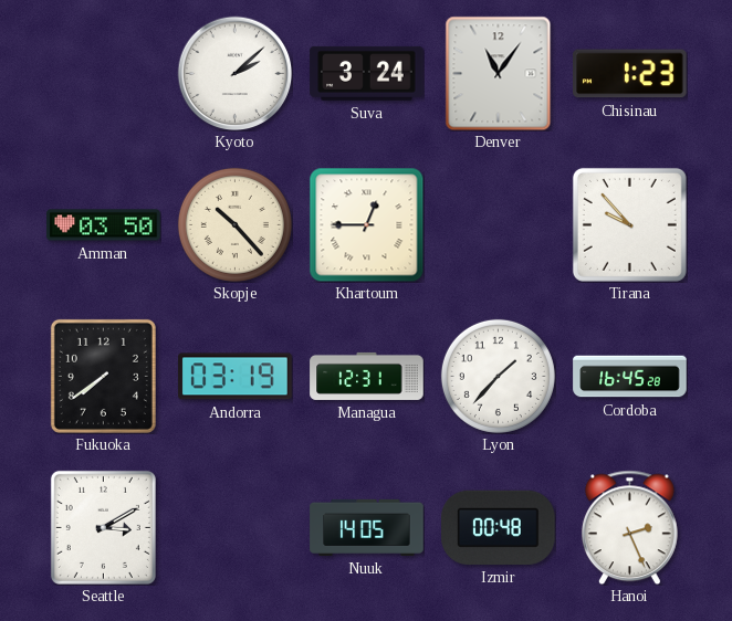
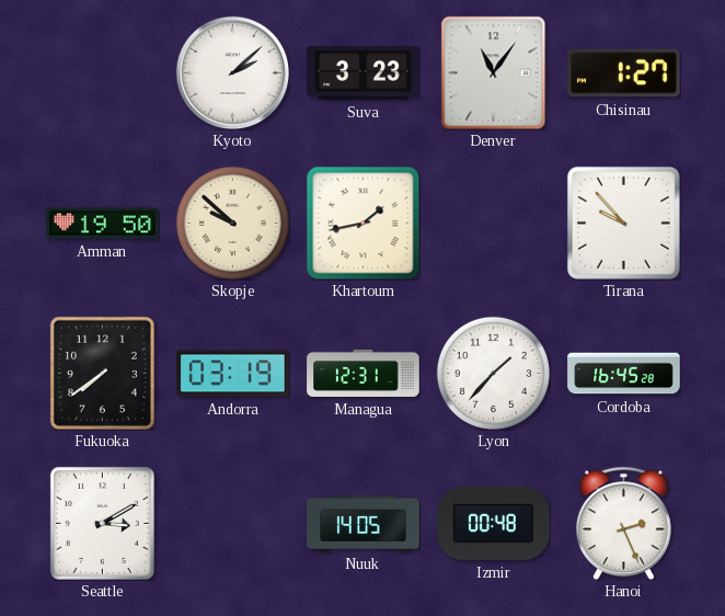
Suva: 3:24 -> 3:23 (364, 72)
Chisinau: 1:23 -> 1:27 (624, 73)
Amman: 03:50 -> 19:50 (103, 224)
Skopje: 10:23 -> 9:52 (232, 223)
Khartoum: 12:45 -> 1:43 (362, 223)
